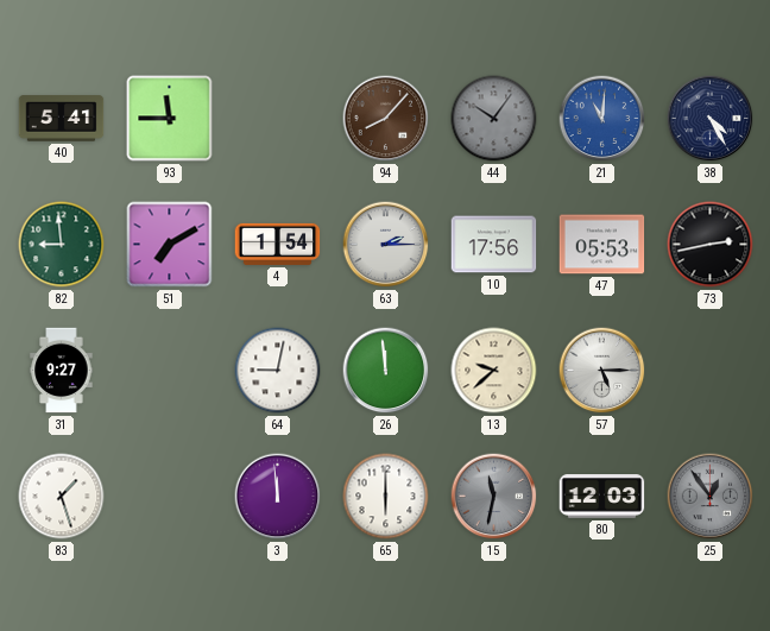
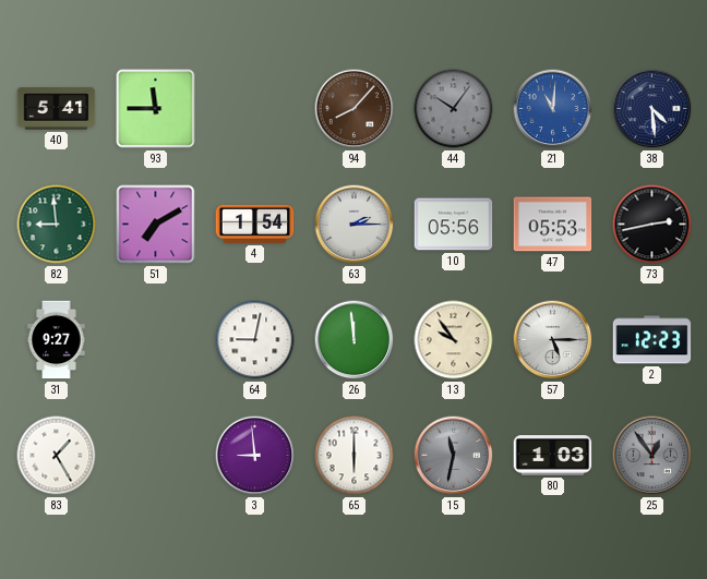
38: 4:25 -> 4:29 (652, 109)
10: 17:56 -> 05:56 (454, 225)
13: 9:38 -> 9:54 (454, 340)
2: none -> 12:23 (652, 340)
83: 1:27 -> 1:25 (57, 456)
3: 11:59 -> 8:59 (255, 456)
80: 12:03 -> 1:03 (553, 456)
